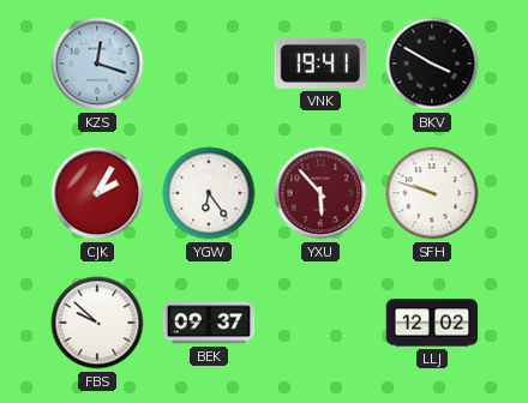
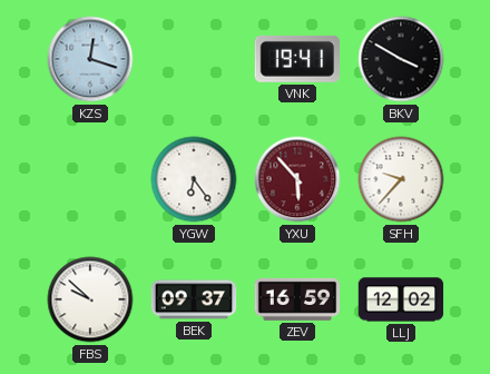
CJK: 2:05 -> none (97, 193)
SFH: 9:48 -> 9:37 (401, 179)
ZEV: none -> 16:59 (297, 299)
